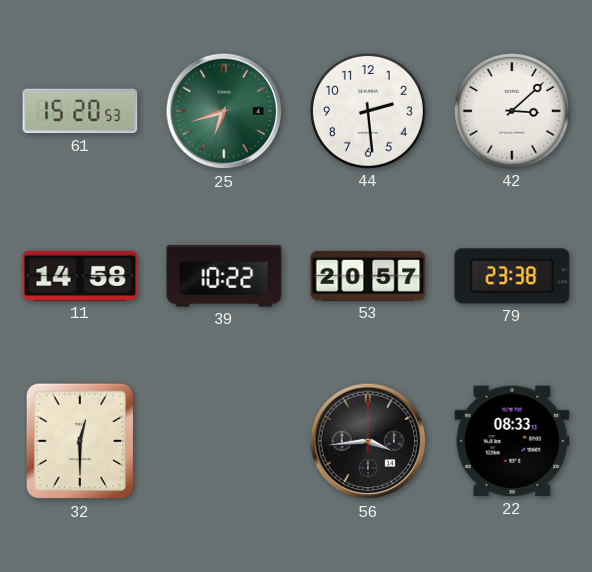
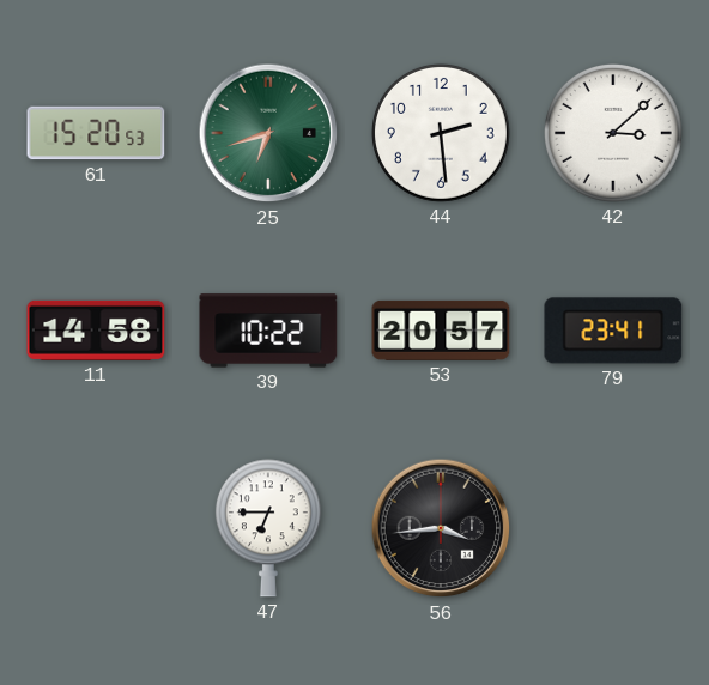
79: 23:38 -> 23:41 (613, 331)
32: 12:30 -> none (80, 441)
47: none -> 6:45 (268, 528)
22: 08:33 -> none (512, 441)
